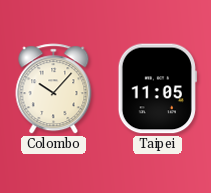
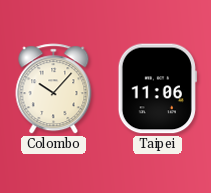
Taipei: 11:05 -> 11:06 (157, 89)
